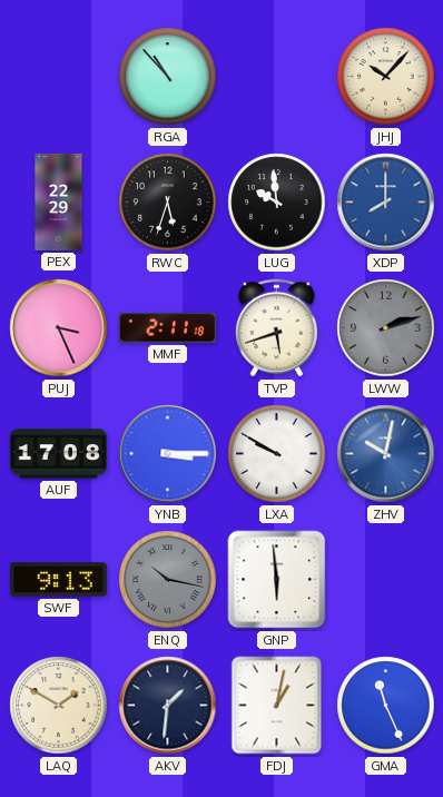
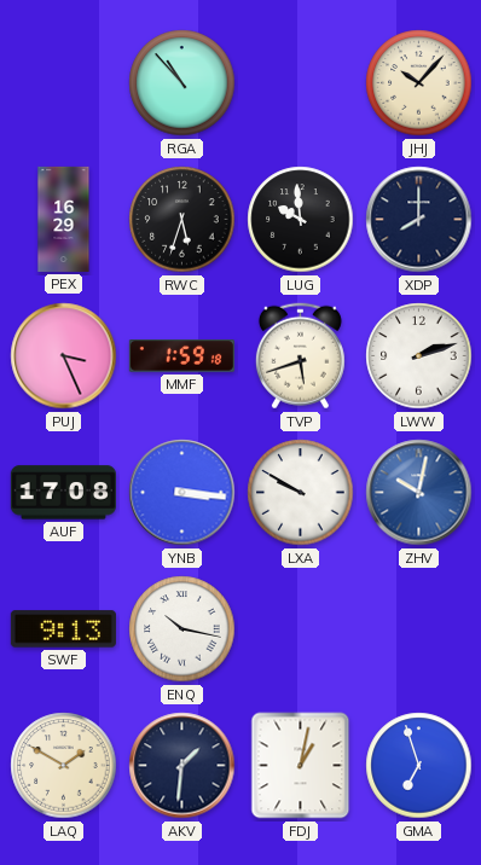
PEX: 22:29 -> 16:29 (64, 219)
XDP dial: blue -> navy (419, 220)
MMF: 2:11 -> 1:59 (181, 356)
LWW dial: grey -> white (419, 356)
YNB: 3:15 -> 3:16 (182, 493)
ENQ dial: grey -> white (182, 629)
GNP: 5:59 -> none (277, 580)
GMA: 11:26 -> 6:57 (419, 766)
